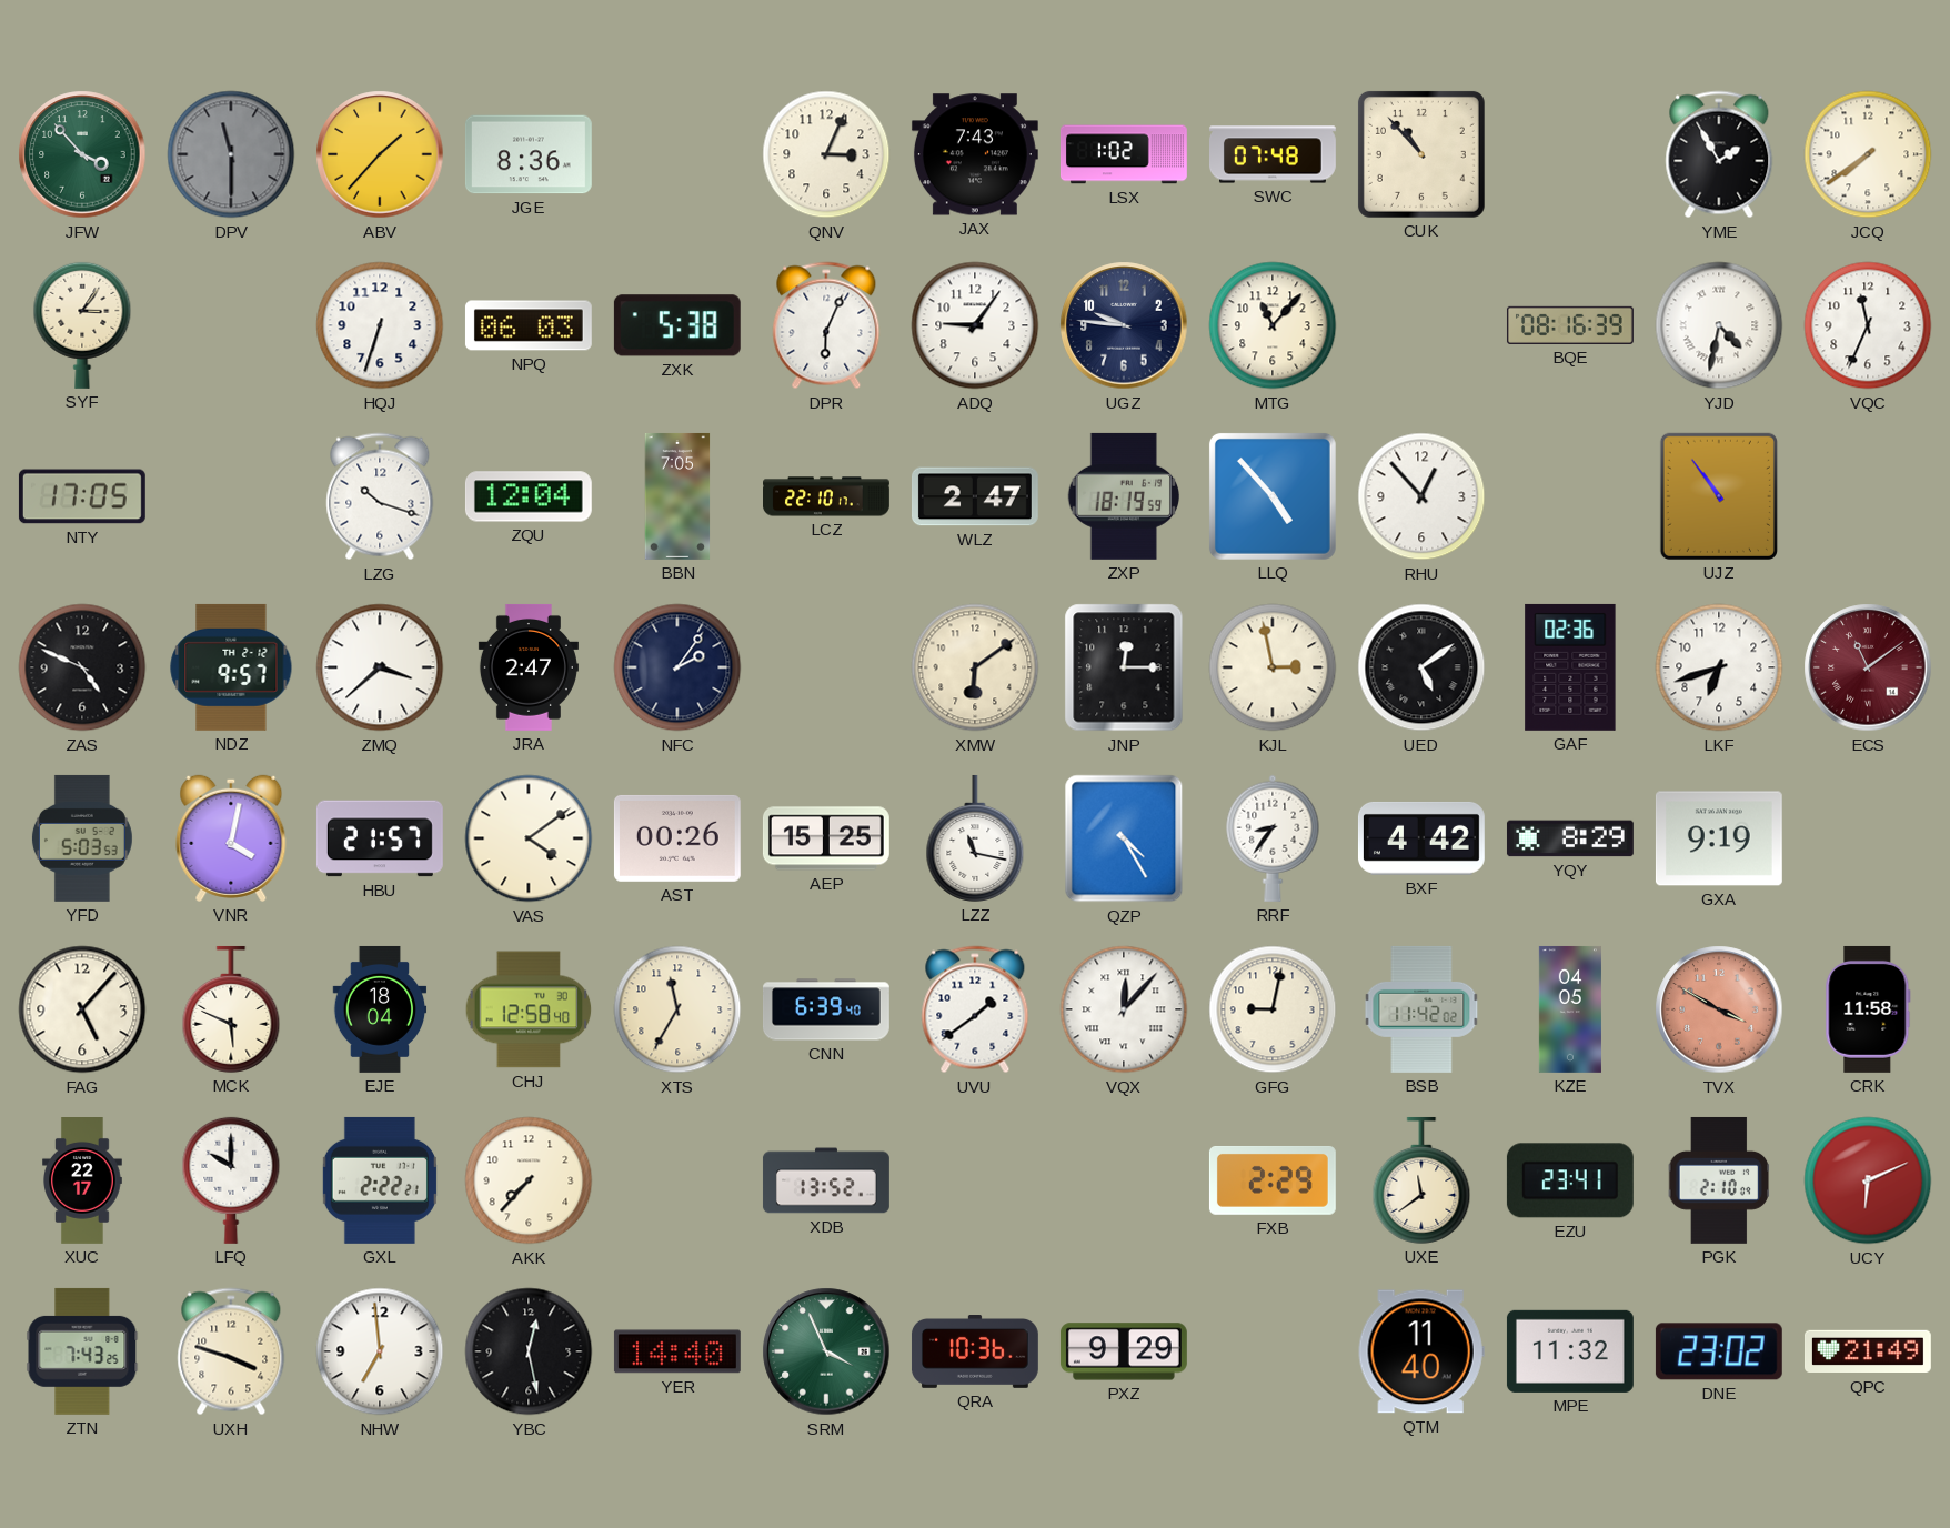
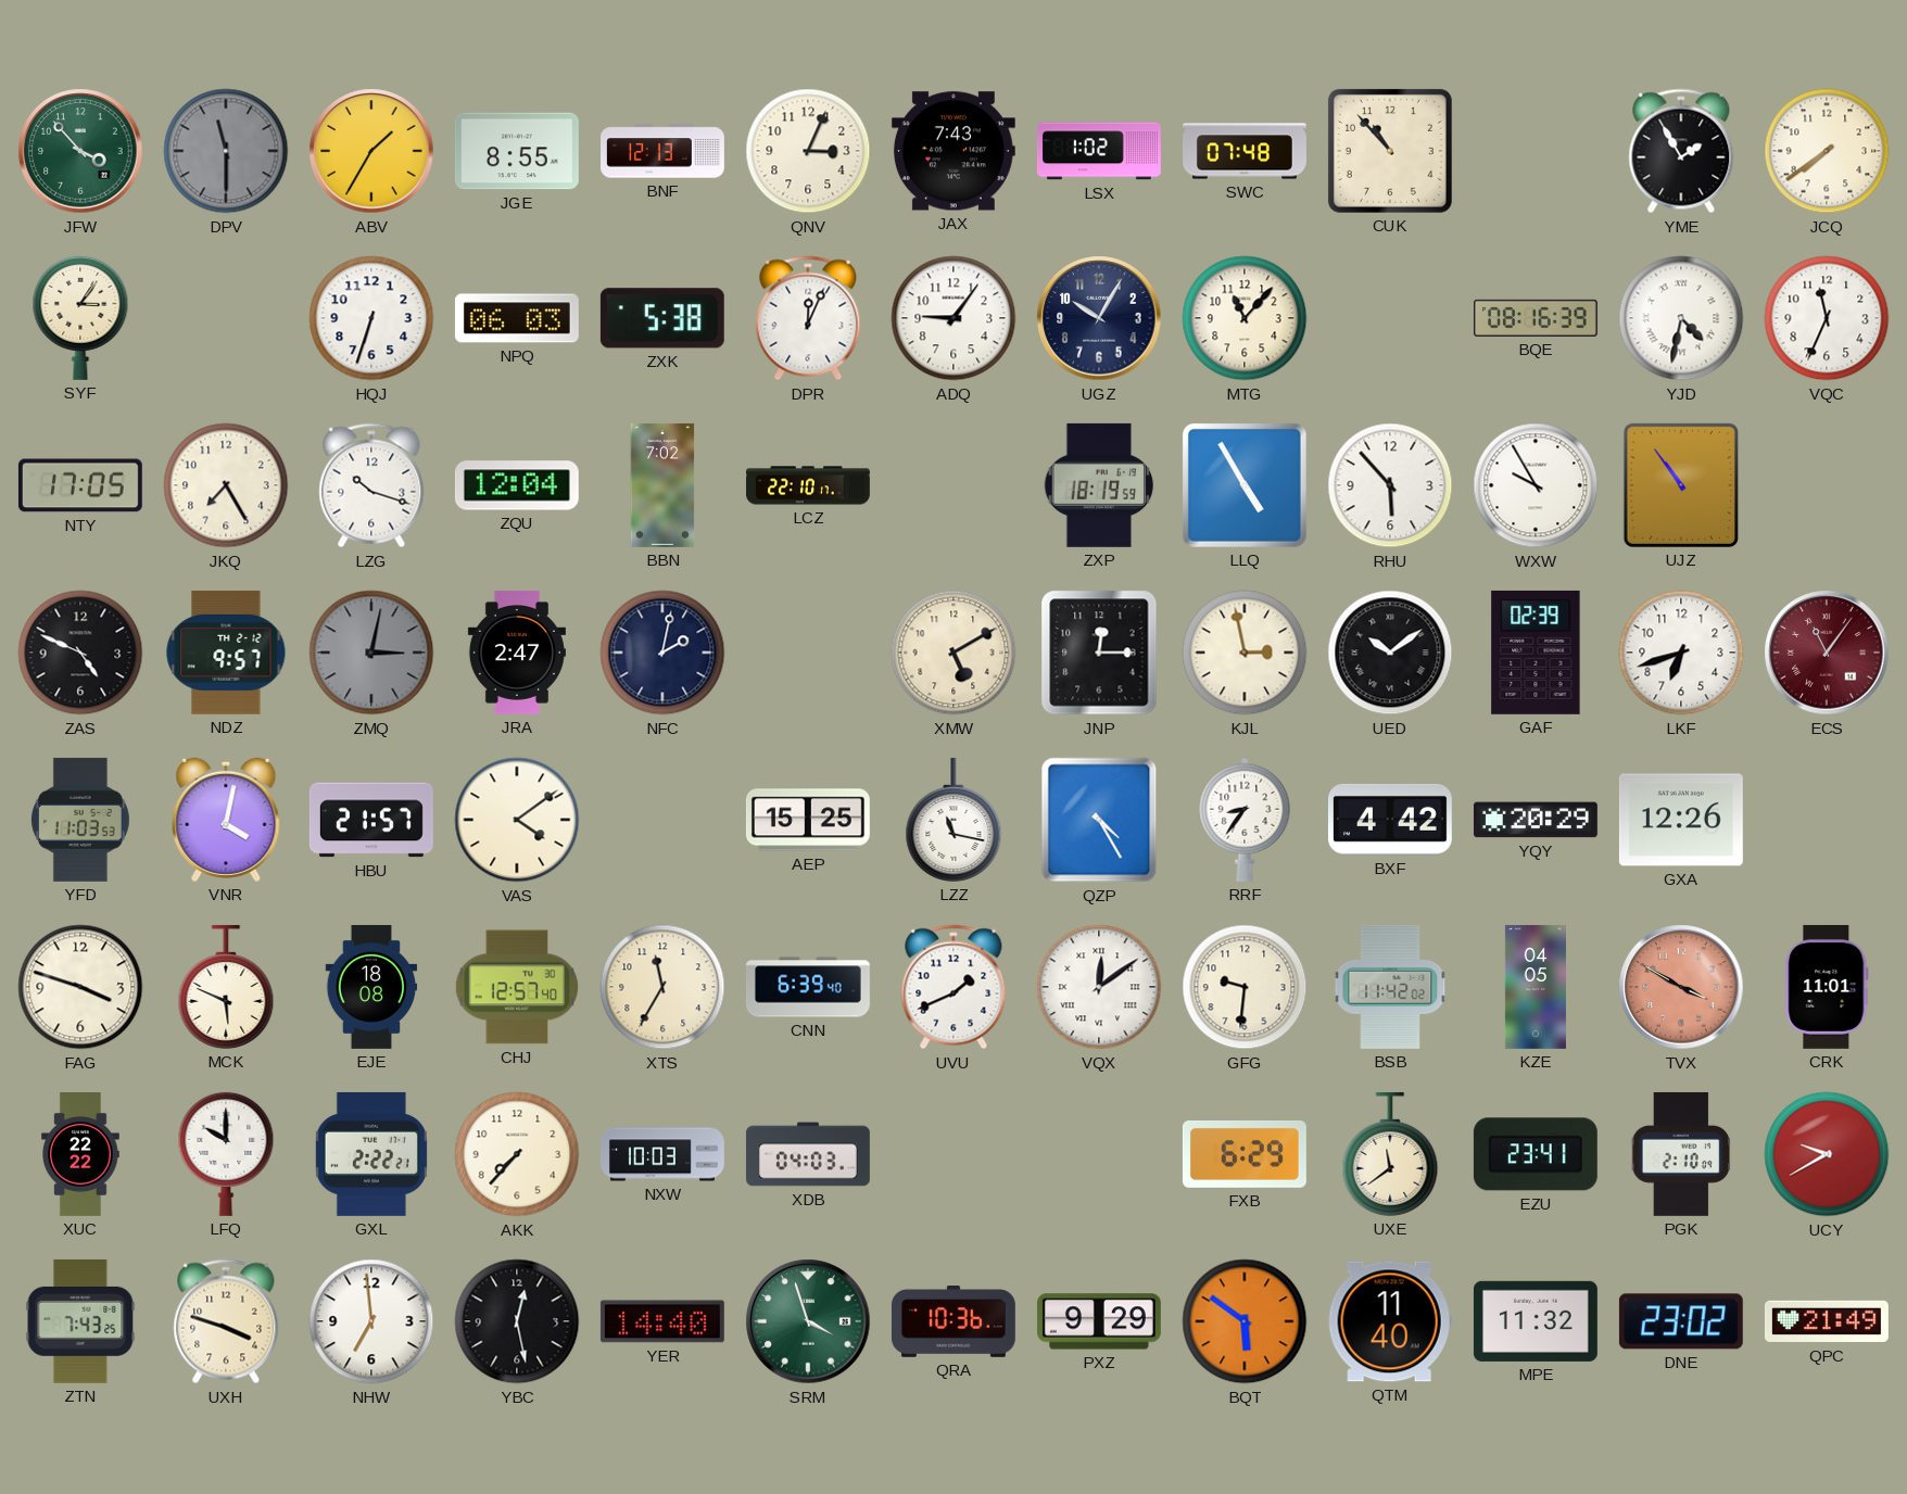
ABV: 1:37 -> 1:35 (371, 151)
JGE: 8:36 -> 8:55 (517, 151)
BNF: none -> 12:13 (664, 151)
DPR: 6:04 -> 12:04 (808, 318)
UGZ: 9:46 -> 10:05 (1099, 318)
JKQ: none -> 7:25 (226, 485)
BBN: 7:05 -> 7:02 (662, 485)
WLZ: 2:47 -> none (975, 496)
LLQ: 4:53 -> 4:55 (1245, 485)
RHU: 12:53 -> 5:53 (1390, 485)
WXW: none -> 9:55 (1536, 485)
ZMQ: 3:38 -> 3:02 (371, 653)
ZMQ dial: white -> grey (371, 653)
NFC: 2:06 -> 2:02 (662, 653)
XMW: 6:09 -> 5:10 (953, 653)
UED: 5:09 -> 10:09 (1390, 653)
GAF: 02:36 -> 02:39 (1536, 653)
ECS: 11:09 -> 11:06 (1827, 653)
YFD: 5:03 -> 11:03 (80, 820)
AST: 00:26 -> none (677, 838)
YQY: 8:29 -> 20:29 (1536, 820)
GXA: 9:19 -> 12:26 (1681, 820)
FAG: 5:07 -> 3:48 (80, 987)
EJE: 18:04 -> 18:08 (371, 987)
CHJ: 12:58 -> 12:57 (517, 987)
UVU: 1:39 -> 1:41 (953, 987)
VQX: 12:07 -> 12:09 (1099, 987)
GFG: 9:02 -> 9:31 (1245, 987)
CRK: 11:58 -> 11:01 (1827, 987)
XUC: 22:17 -> 22:22 (80, 1155)
NXW: none -> 10:03 (664, 1154)
XDB: 13:52 -> 04:03 (808, 1154)
FXB: 2:29 -> 6:29 (1245, 1154)
UCY: 6:11 -> 9:40 (1827, 1154)
SRM: 3:56 -> 3:57 (808, 1321)
BQT: none -> 5:51 (1245, 1321)
